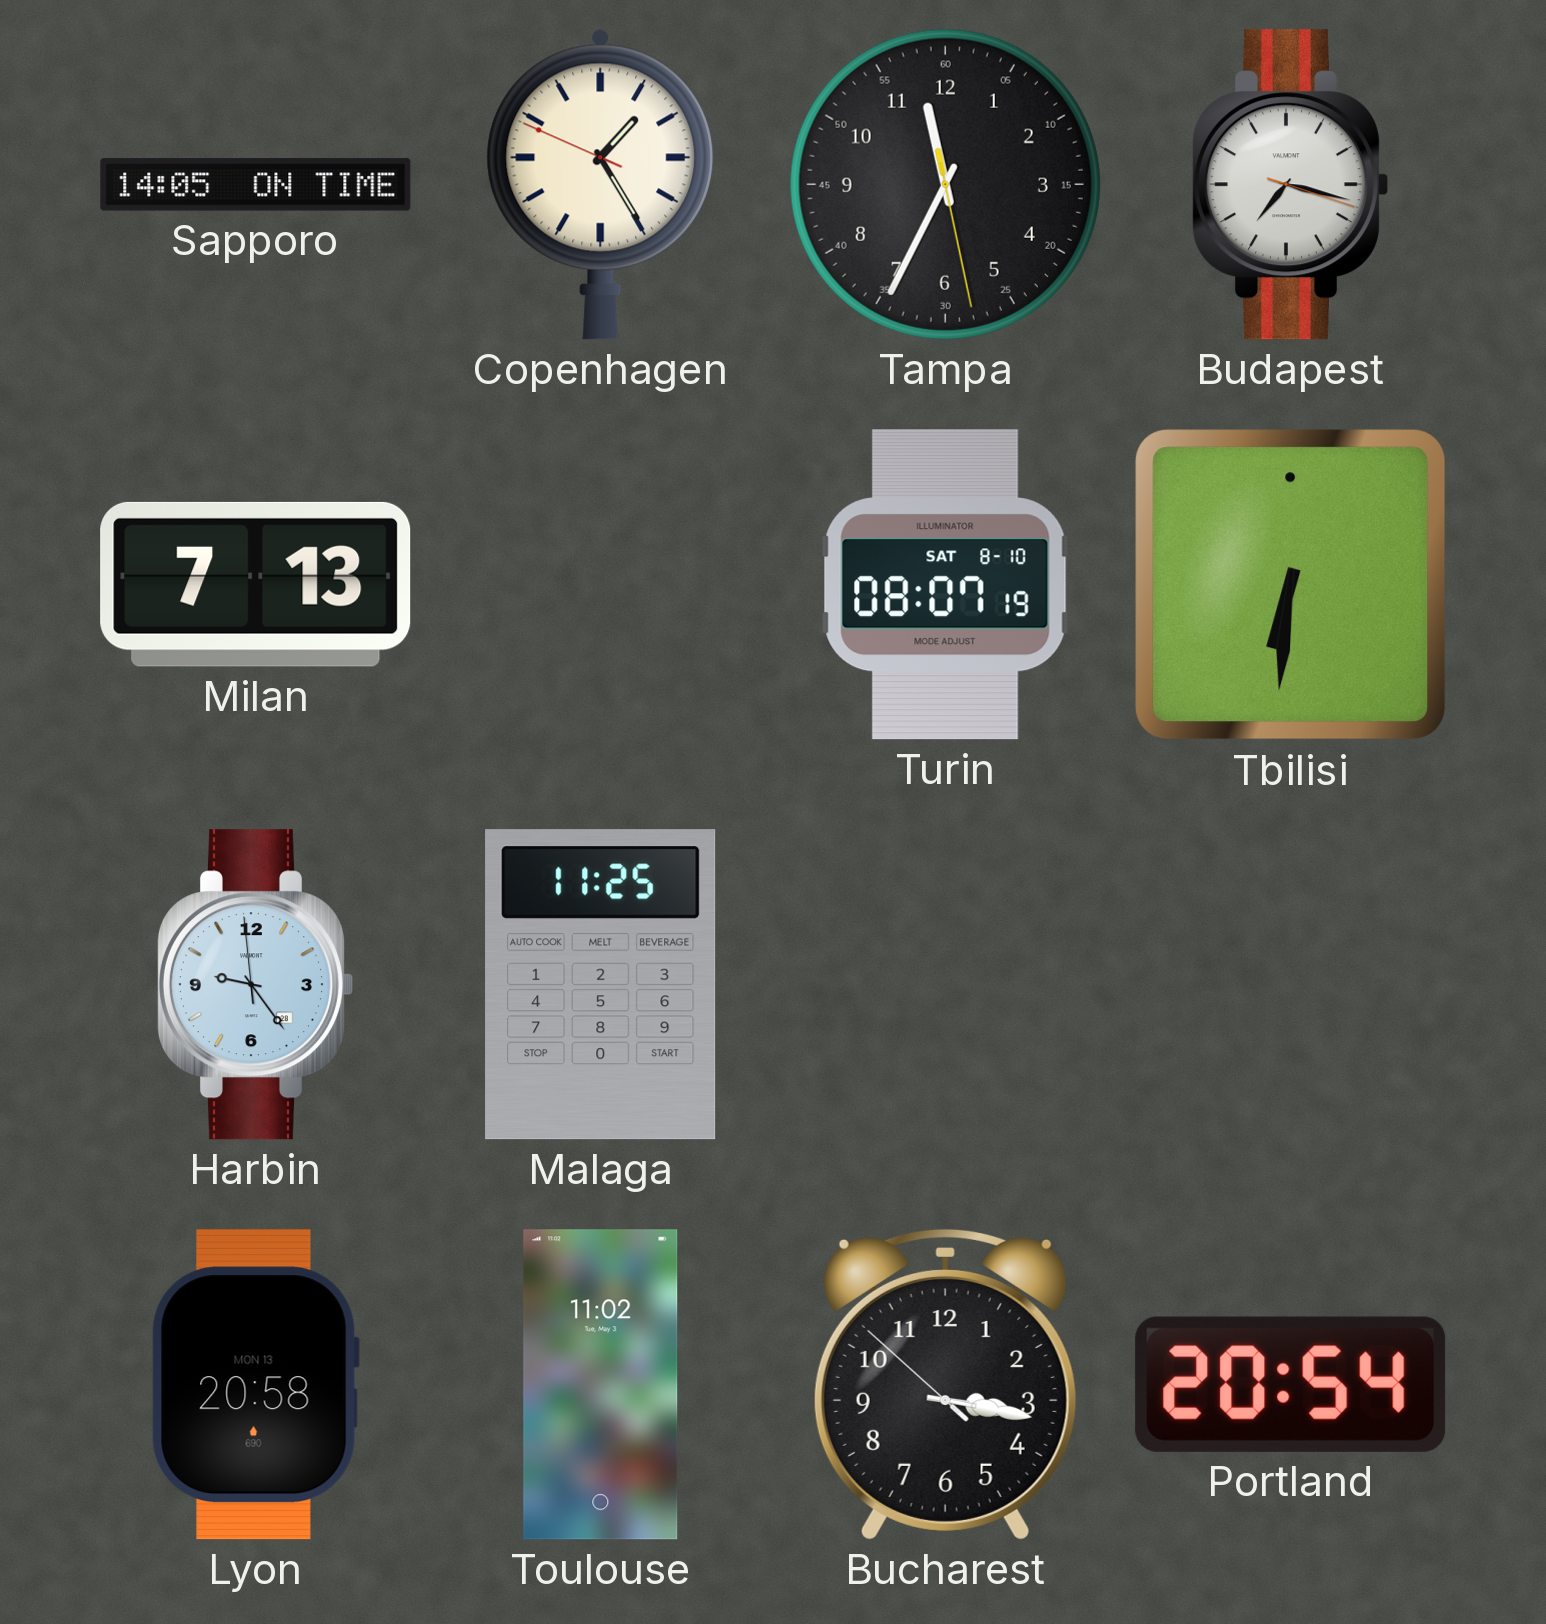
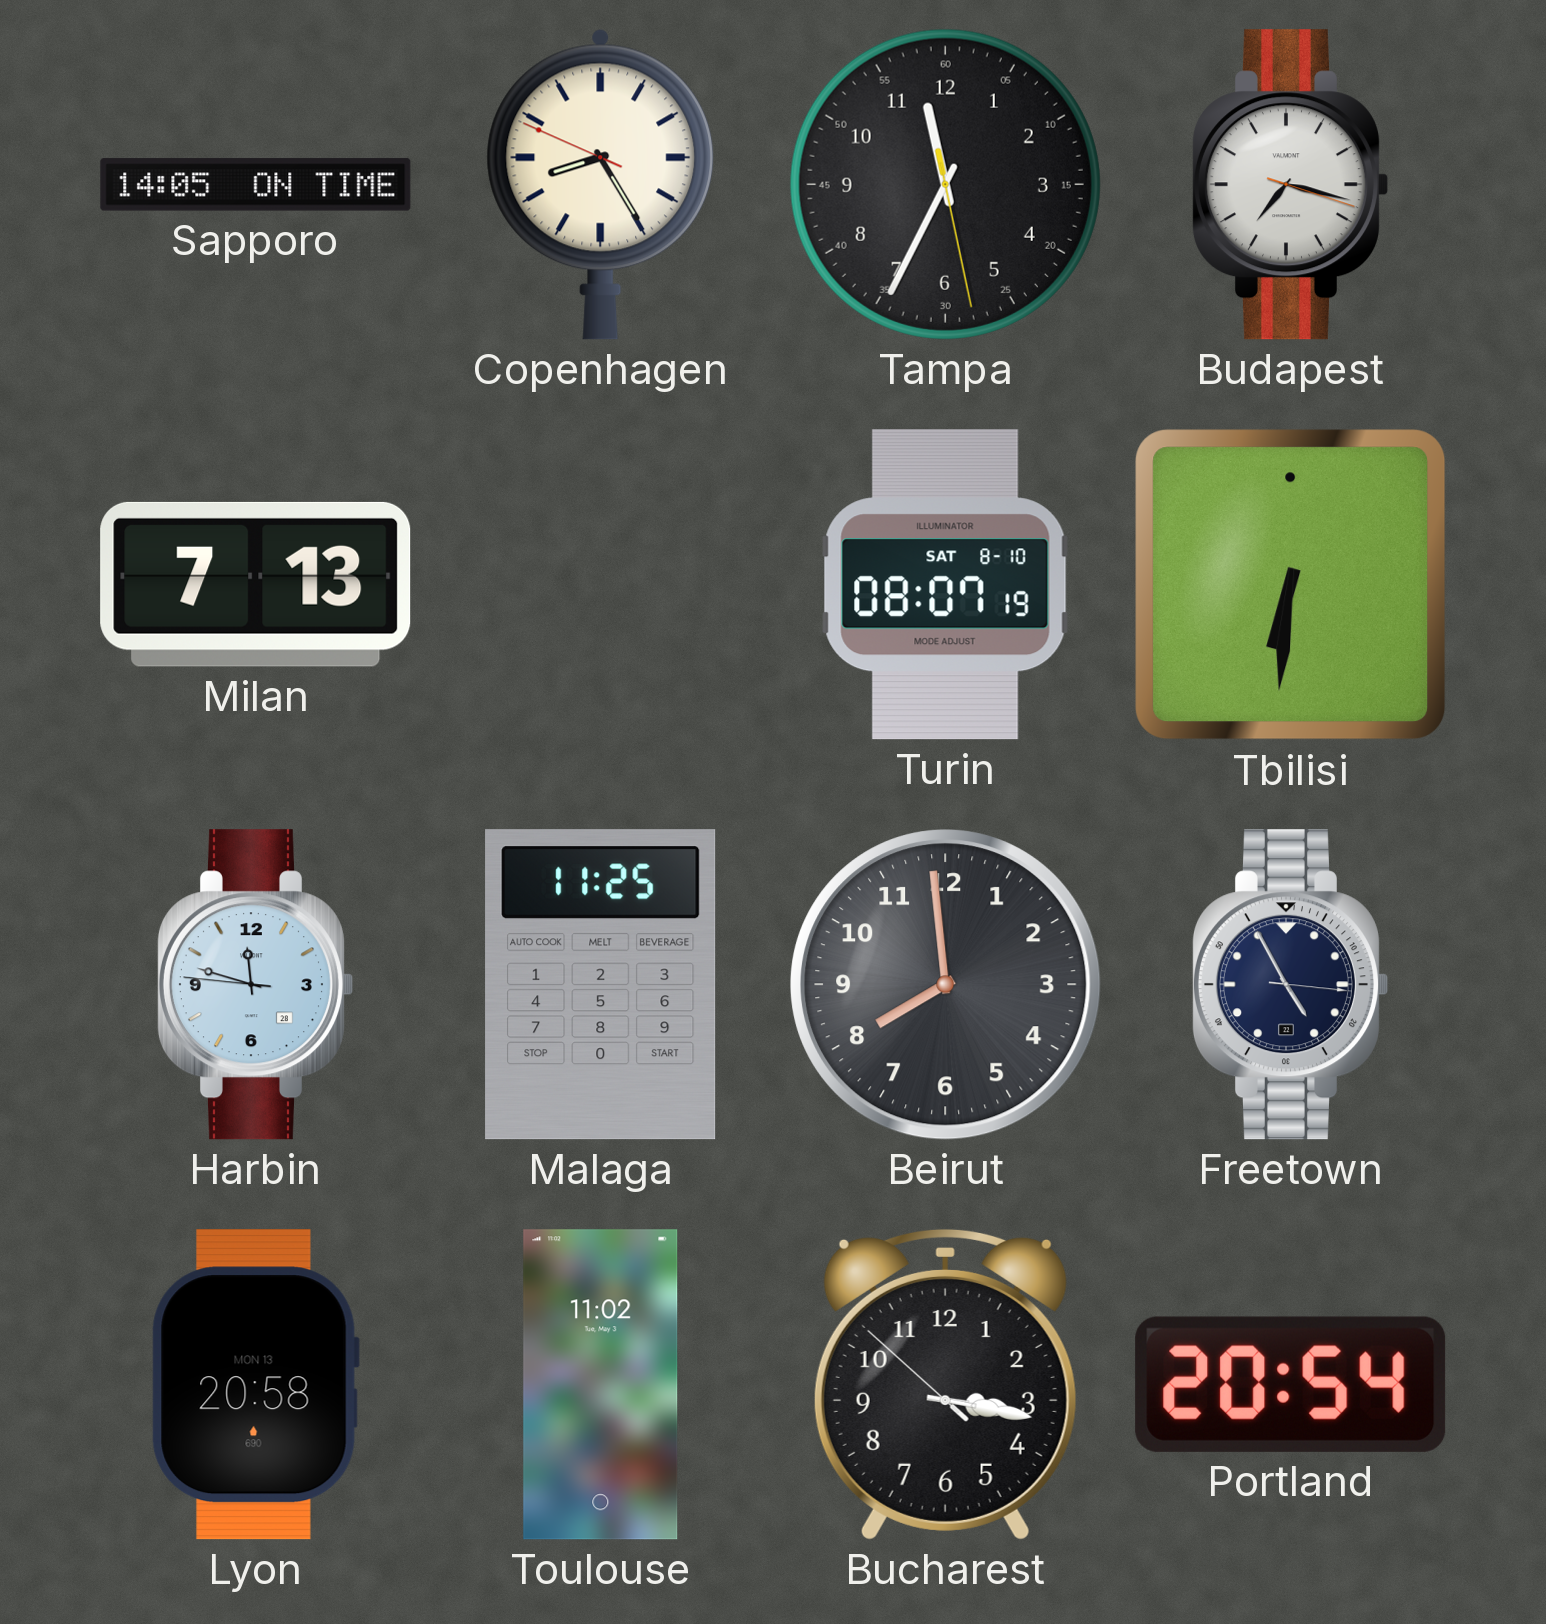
Copenhagen: 1:24 -> 8:24 (601, 184)
Harbin: 9:23 -> 11:47 (255, 985)
Beirut: none -> 7:59 (946, 985)
Freetown: none -> 4:55 (1290, 985)
